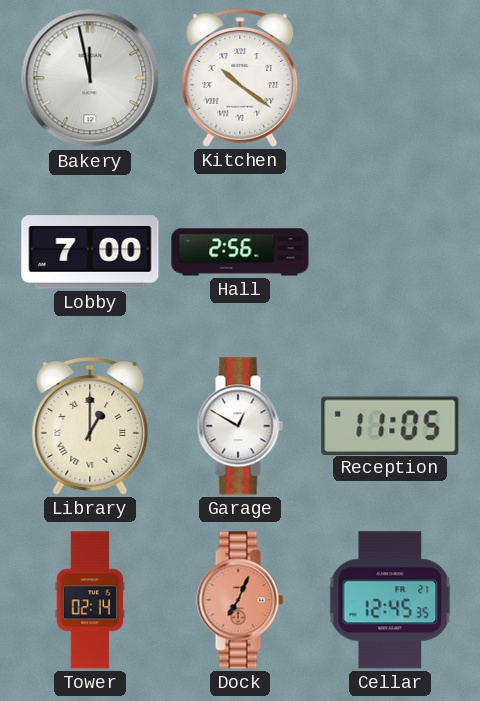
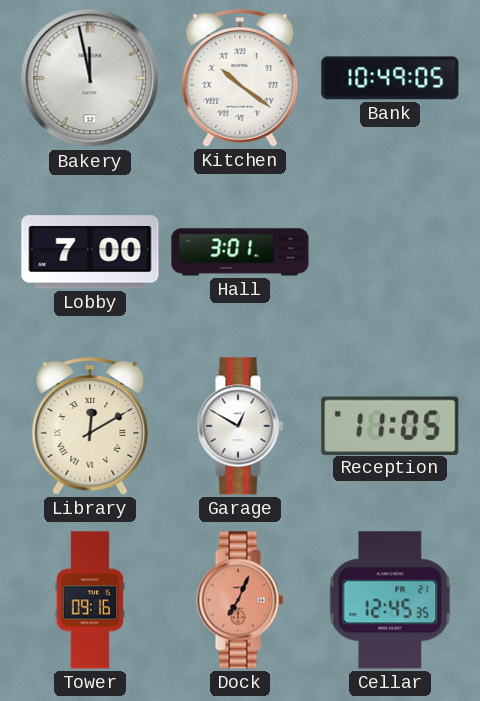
Bank: none -> 10:49 (390, 78)
Hall: 2:56 -> 3:01 (240, 252)
Library: 1:00 -> 12:10 (90, 426)
Tower: 02:14 -> 09:16 (90, 600)
